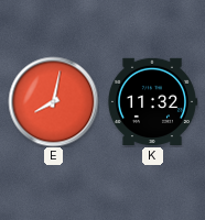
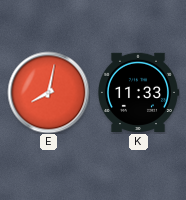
K: 11:32 -> 11:33 (139, 93)
